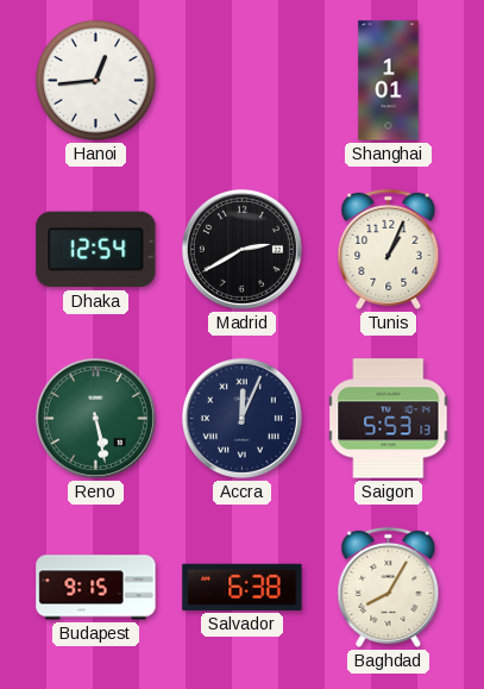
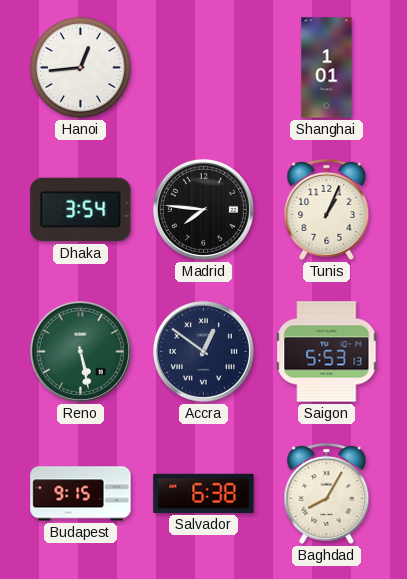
Dhaka: 12:54 -> 3:54 (81, 210)
Madrid: 2:40 -> 7:46 (203, 209)
Accra: 12:04 -> 12:51 (203, 351)
